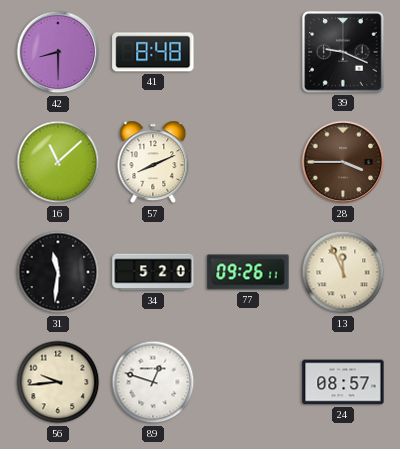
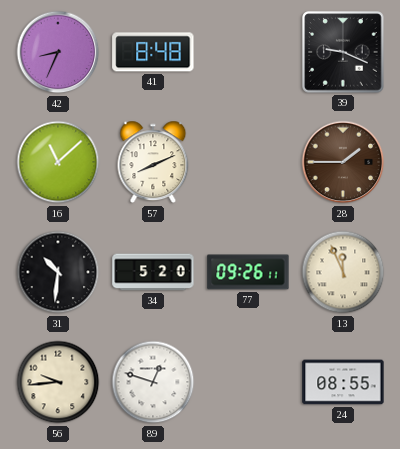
42: 8:30 -> 8:34 (58, 52)
28: 3:45 -> 1:45 (343, 162)
31: 11:31 -> 10:31 (58, 272)
24: 08:57 -> 08:55 (343, 382)
